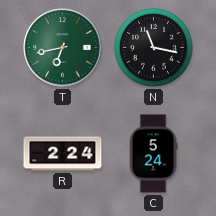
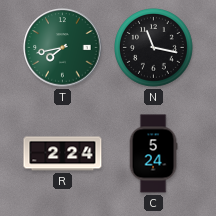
T: 6:43 -> 7:43 (63, 48)
